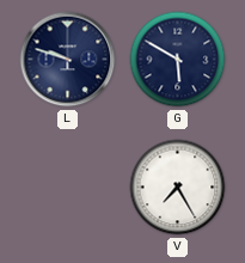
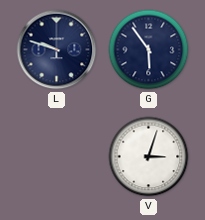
G: 5:50 -> 5:54 (149, 50)
V: 7:25 -> 3:03 (149, 157)
